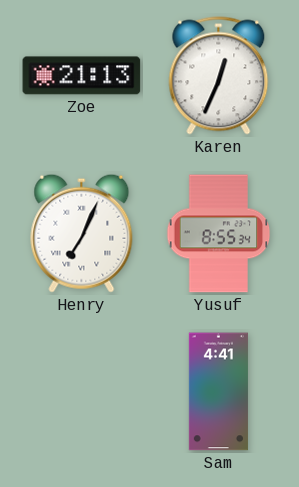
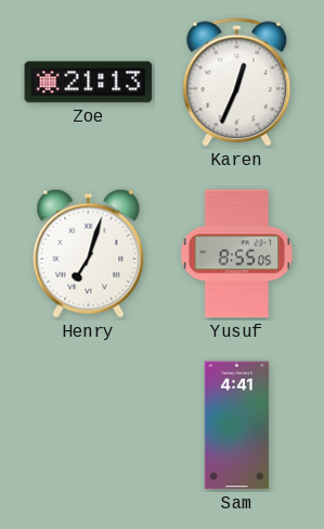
Henry: 7:04 -> 7:03 (89, 253)
Yusuf: 8:55:34 -> 8:55:05 (237, 254)
